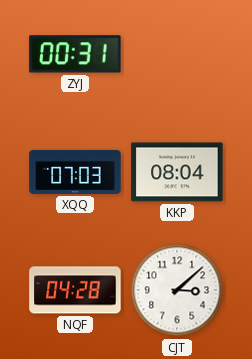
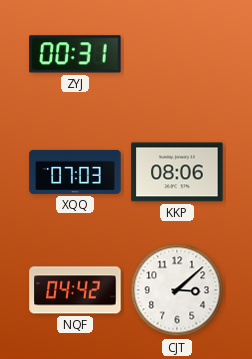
KKP: 08:04 -> 08:06 (177, 172)
NQF: 04:28 -> 04:42 (75, 290)
